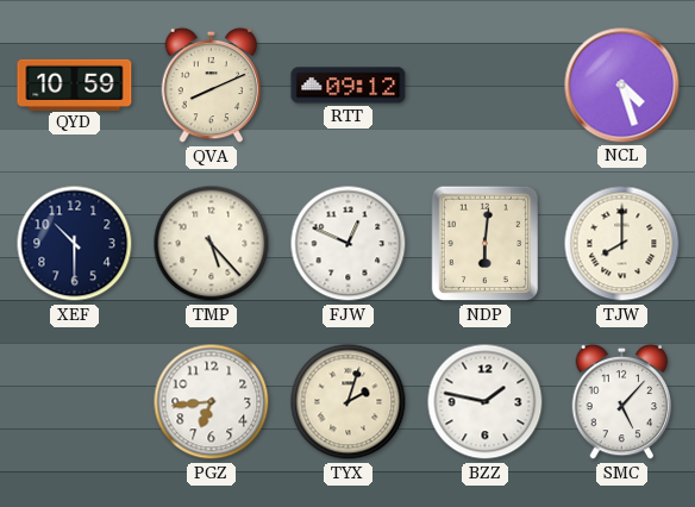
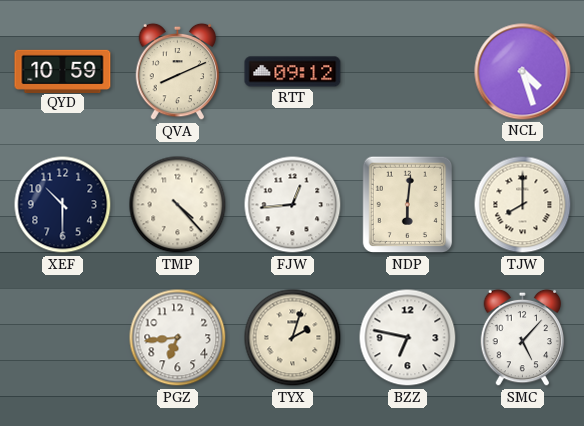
TMP: 5:23 -> 4:23 (178, 205)
FJW: 12:49 -> 12:44 (293, 205)
BZZ: 1:47 -> 6:47 (408, 338)
